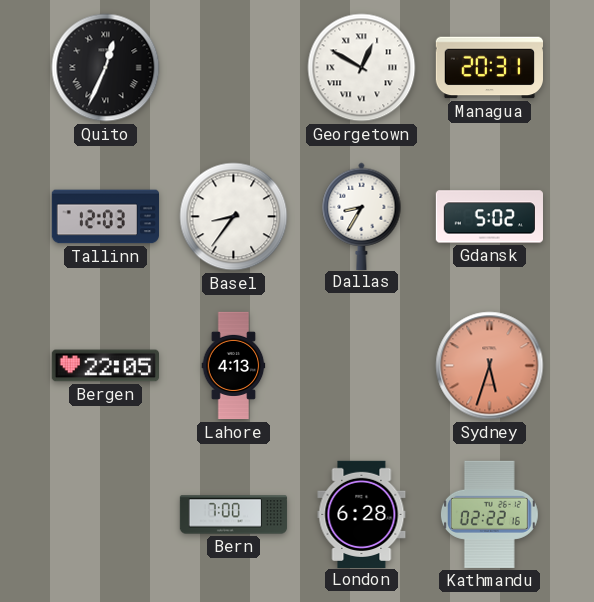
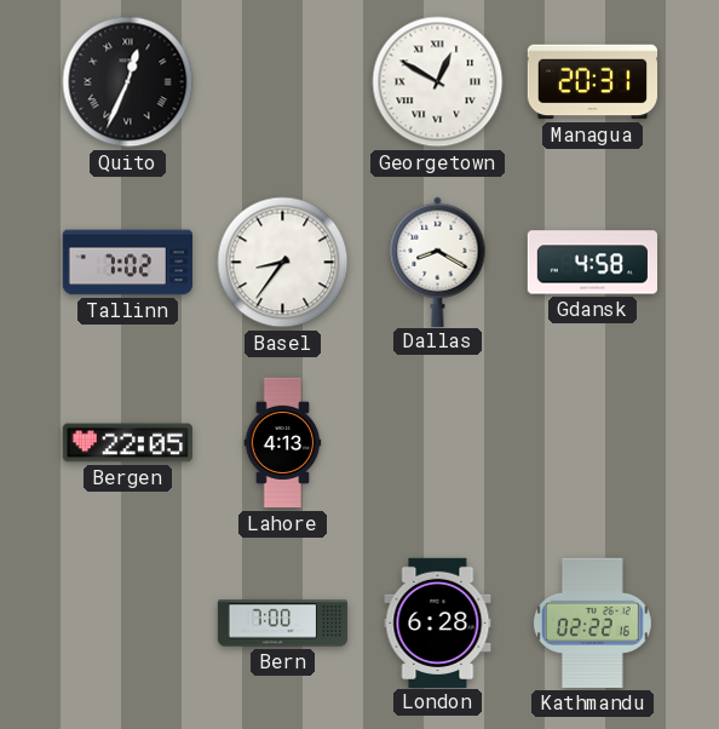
Tallinn: 12:03 -> 7:02 (127, 263)
Dallas: 8:35 -> 8:20 (438, 262)
Gdansk: 5:02 -> 4:58 (592, 263)
Sydney: 5:33 -> none (490, 366)
